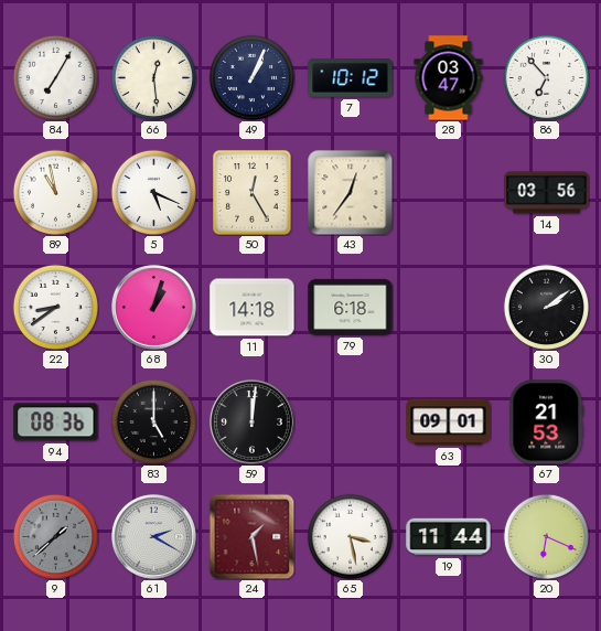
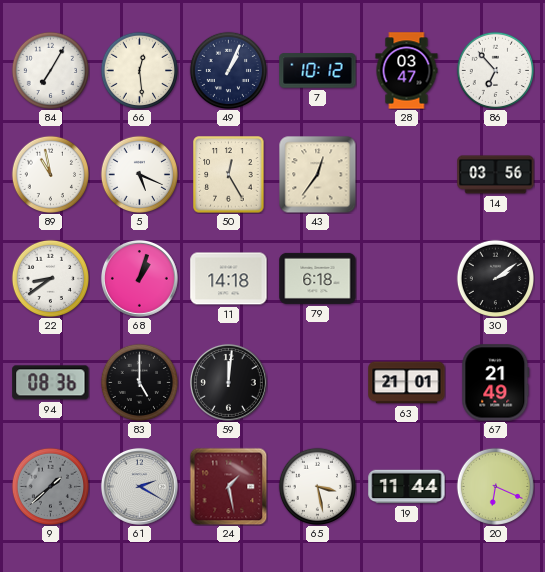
63: 09:01 -> 21:01 (407, 383)
67: 21:53 -> 21:49 (496, 383)
